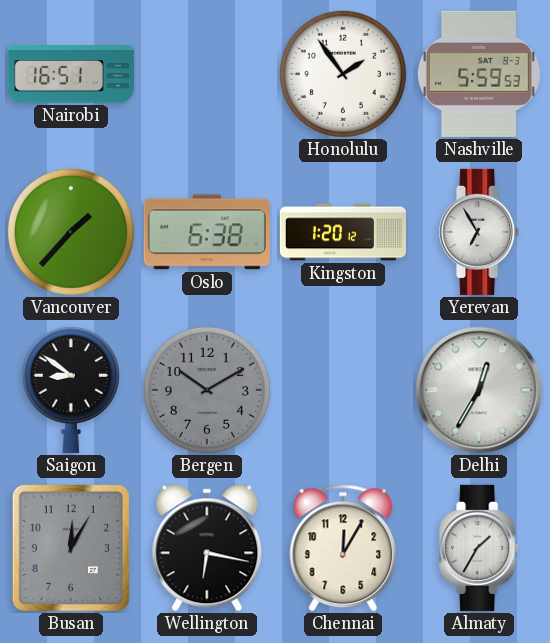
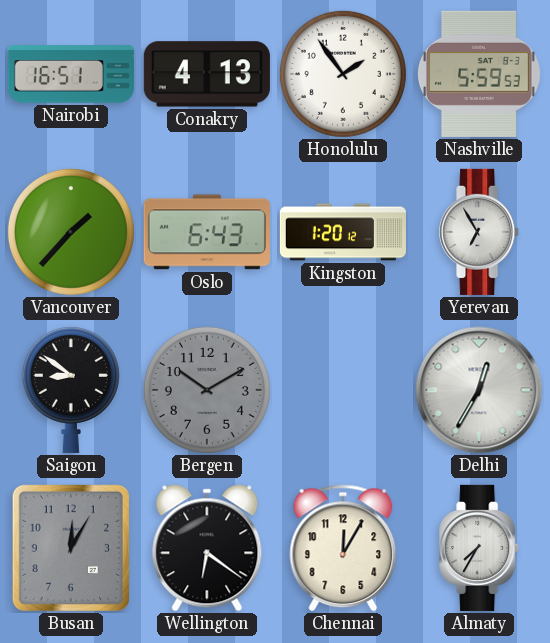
Conakry: none -> 4:13 (207, 74)
Oslo: 6:38 -> 6:43 (207, 232)
Wellington: 6:17 -> 6:21 (207, 548)
Almaty: 1:35 -> 7:35 (480, 548)
